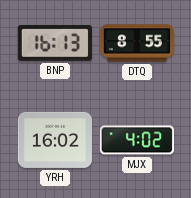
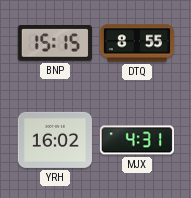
BNP: 16:13 -> 15:15 (55, 44)
MJX: 4:02 -> 4:31 (137, 140)
